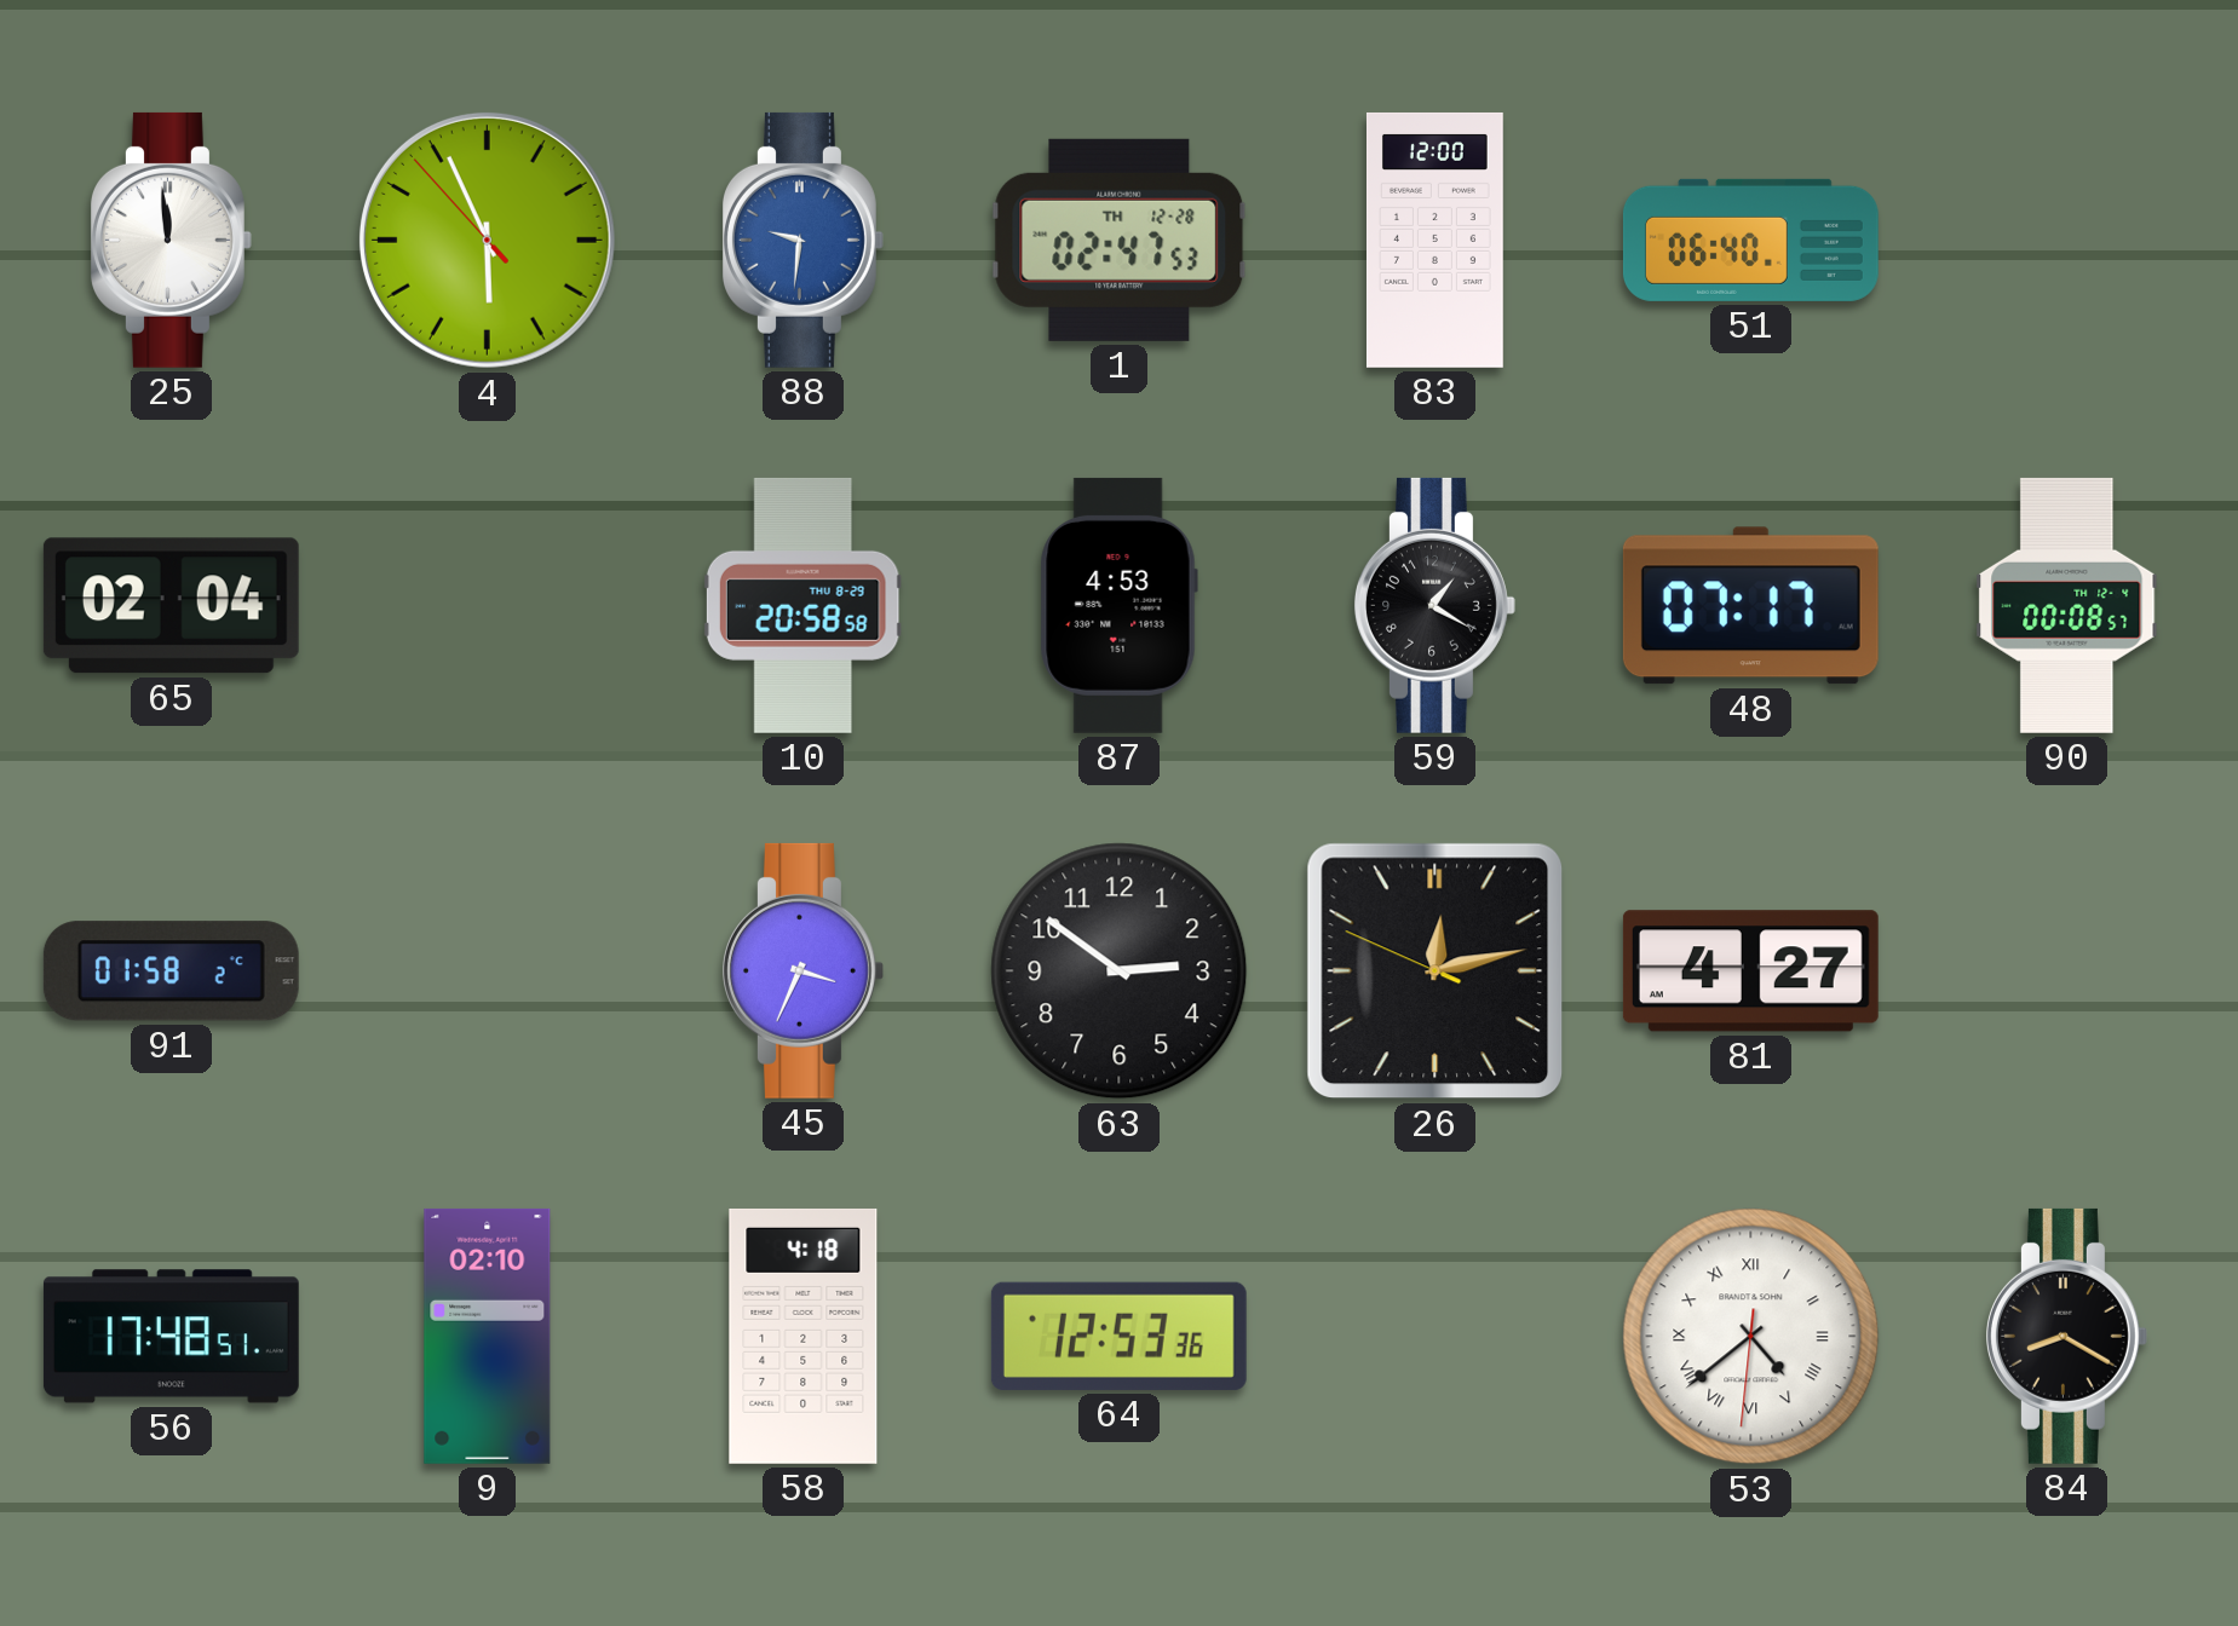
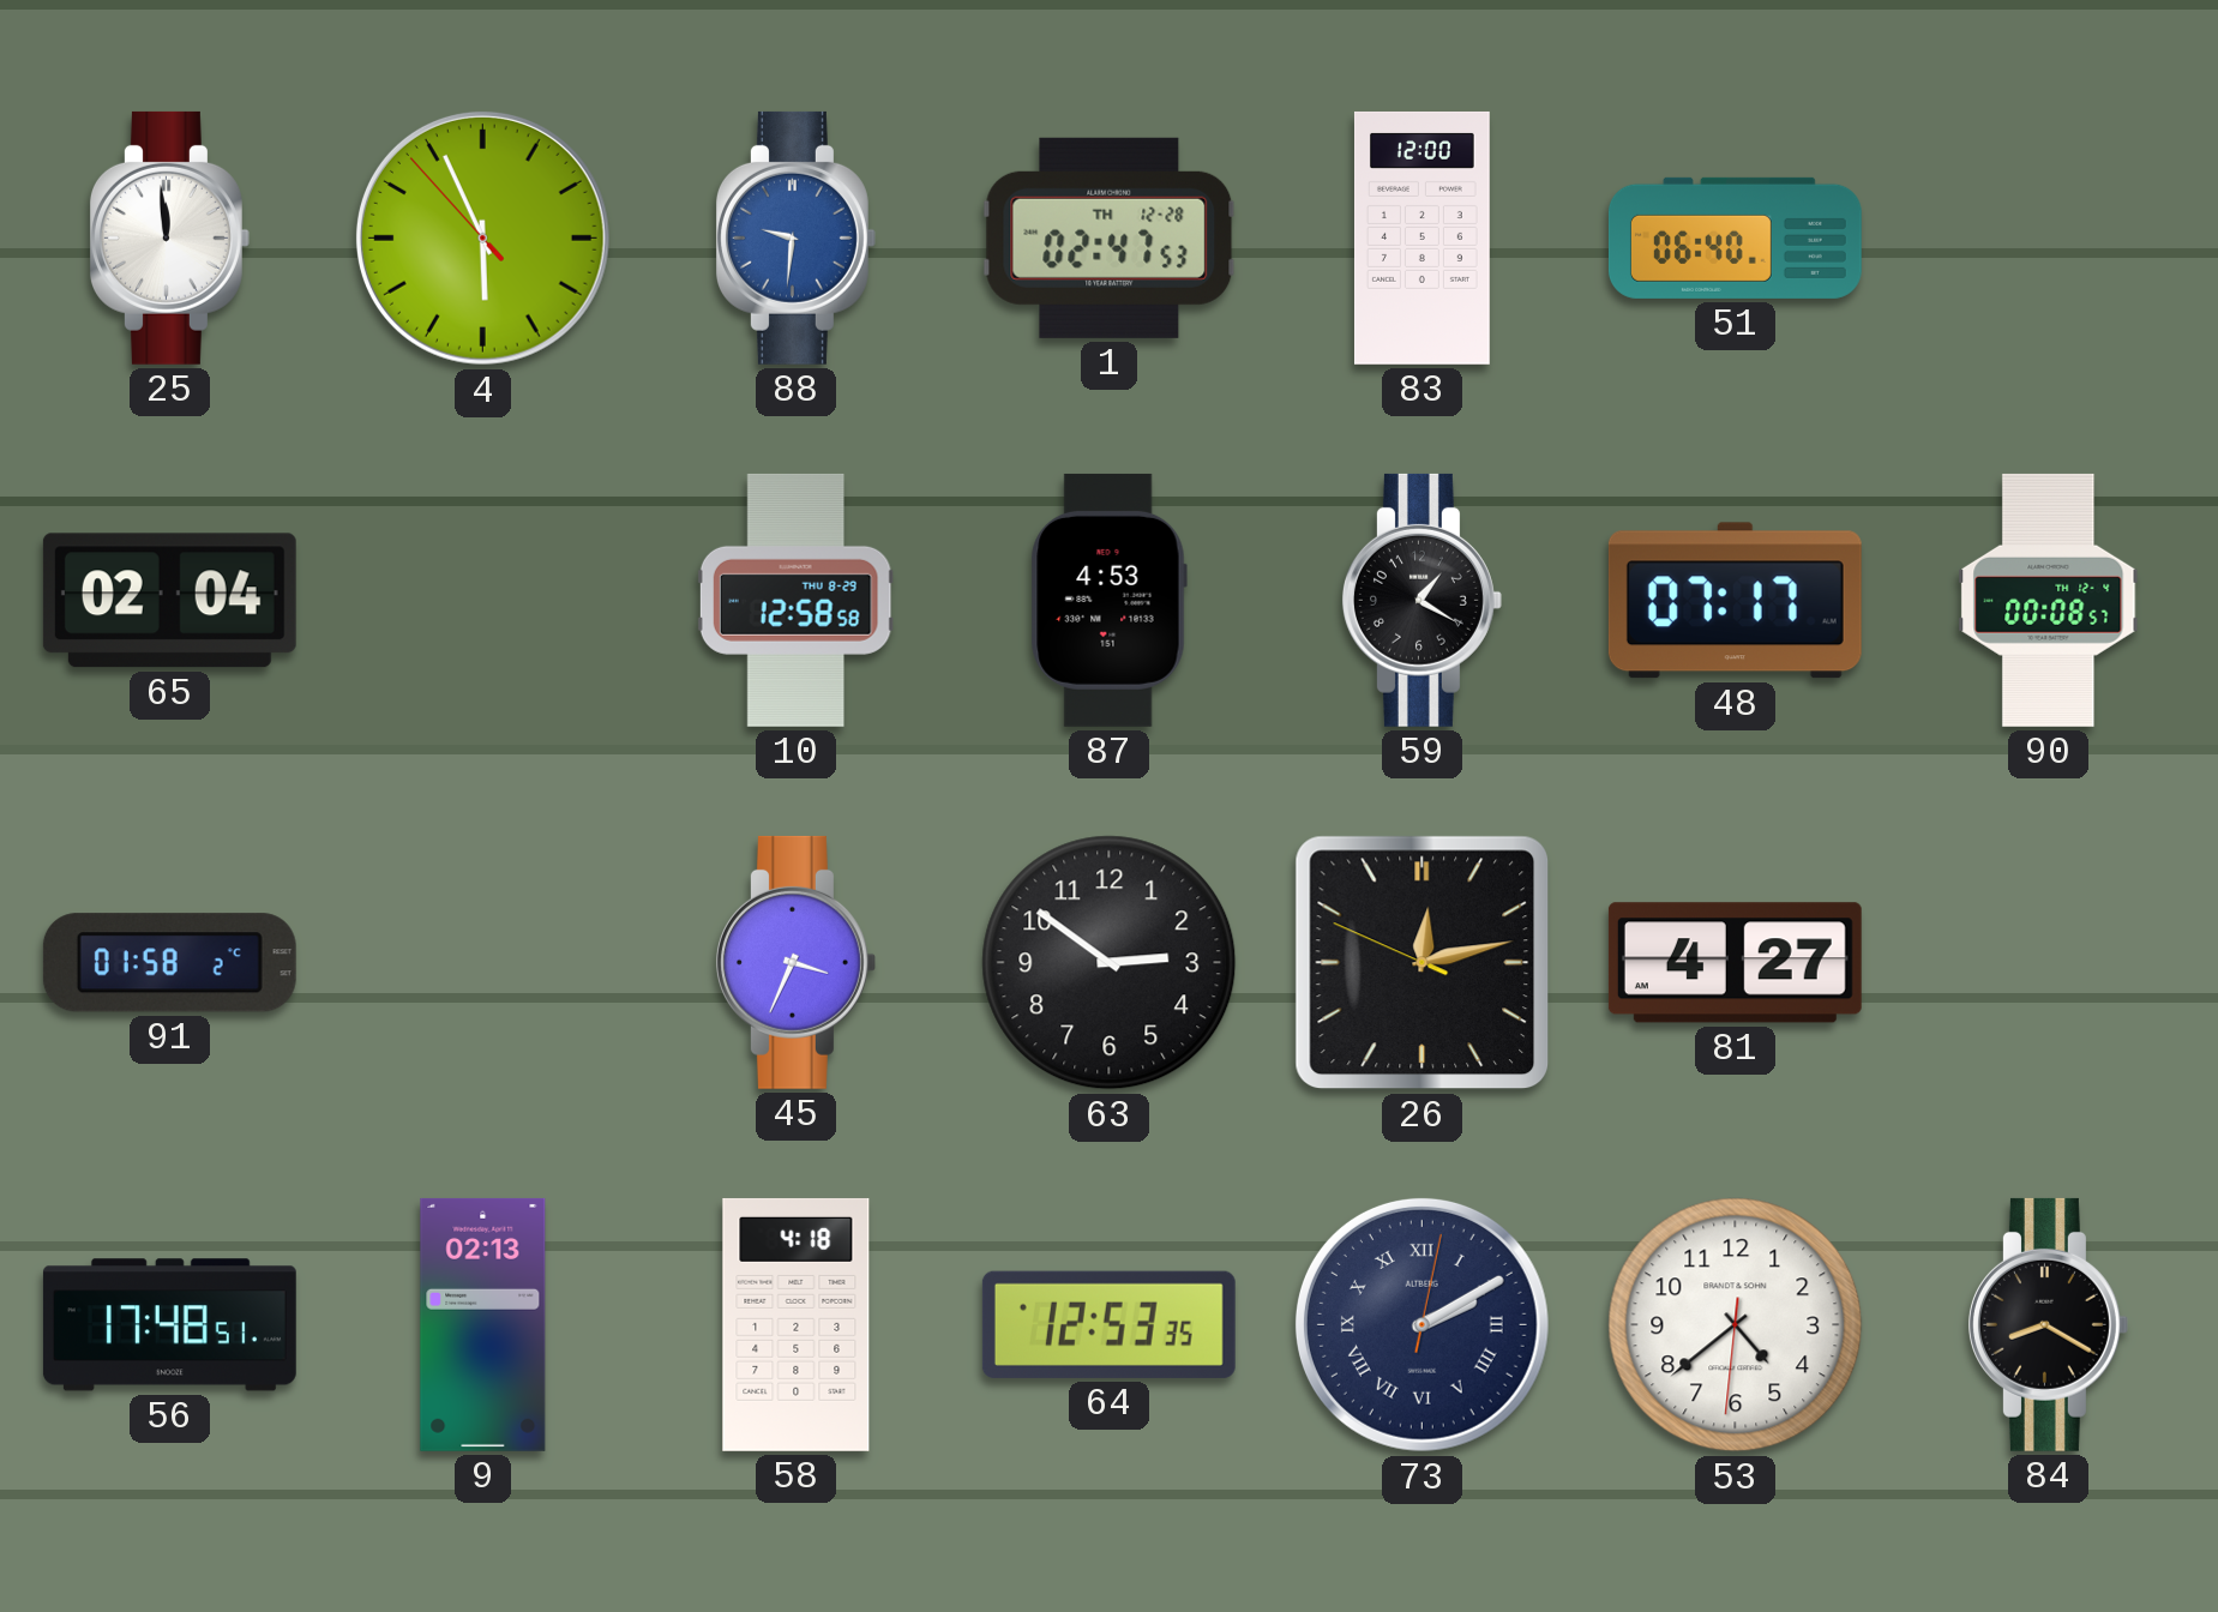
10: 20:58 -> 12:58 (795, 600)
9: 02:10 -> 02:13 (483, 1324)
64: 12:53:36 -> 12:53:35 (1108, 1324)
73: none -> 2:10 (1421, 1324)
53 numerals: Roman -> Arabic (1736, 1325)
